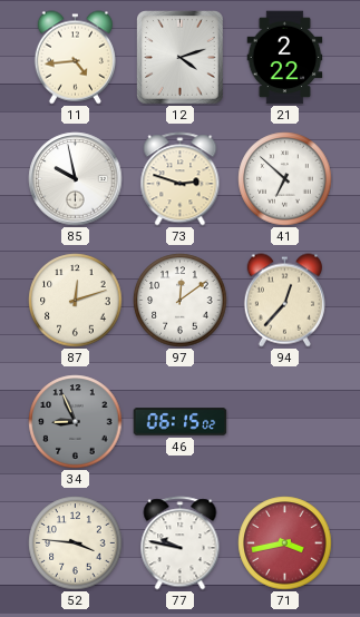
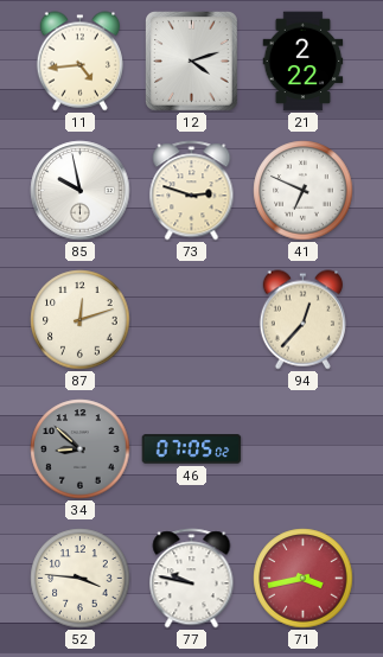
41: 6:52 -> 6:49 (304, 191)
97: 12:09 -> none (181, 301)
34: 8:56 -> 8:52 (81, 449)
46: 06:15 -> 07:05 (192, 449)
